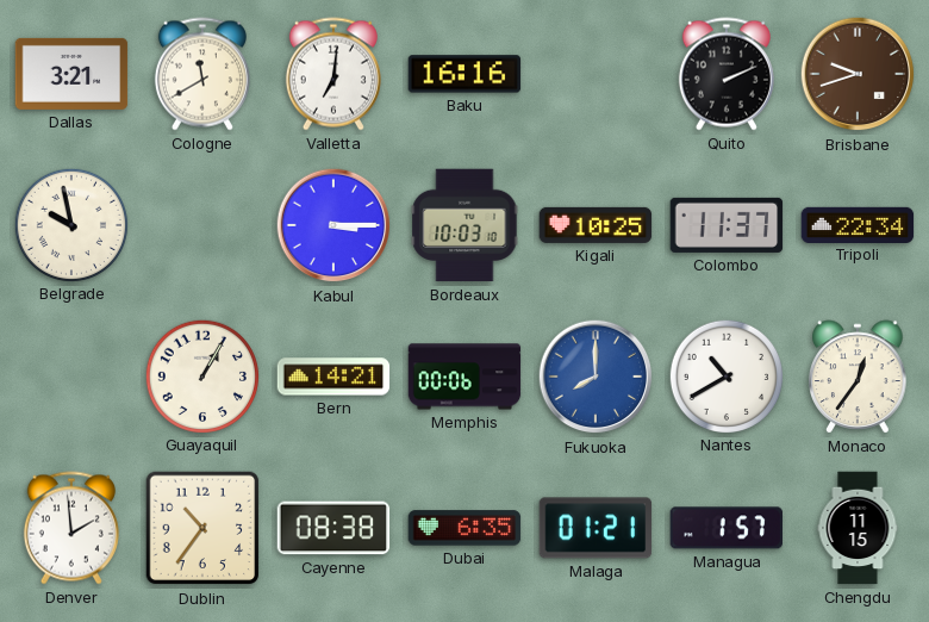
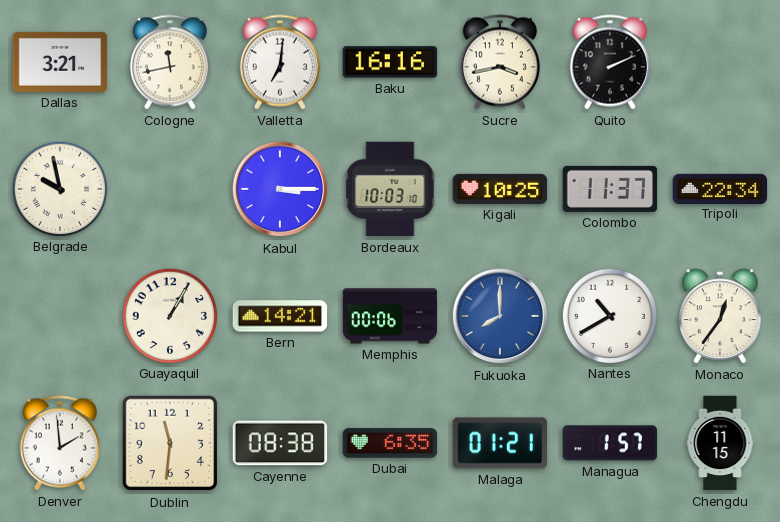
Cologne: 11:40 -> 11:43 (170, 62)
Sucre: none -> 3:43 (500, 62)
Brisbane: 9:42 -> none (858, 74)
Dublin: 10:36 -> 11:31 (170, 443)
